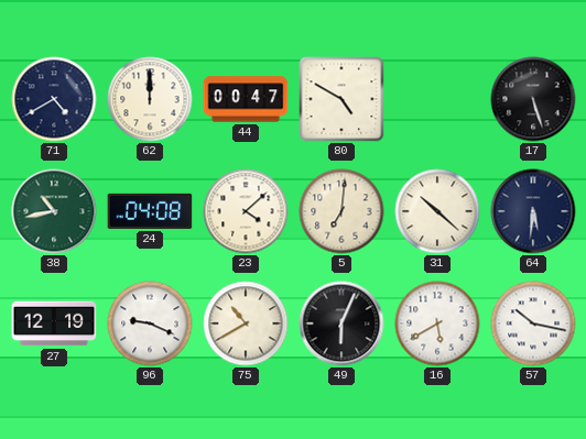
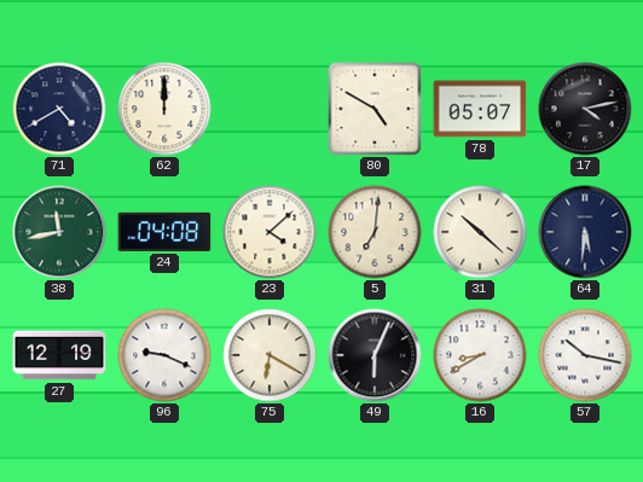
44: 00:47 -> none (246, 99)
78: none -> 05:07 (480, 109)
17: 5:27 -> 4:13 (585, 109)
38: 10:43 -> 11:43 (59, 232)
75: 10:40 -> 6:20 (270, 355)
16: 5:40 -> 8:40 (480, 355)
